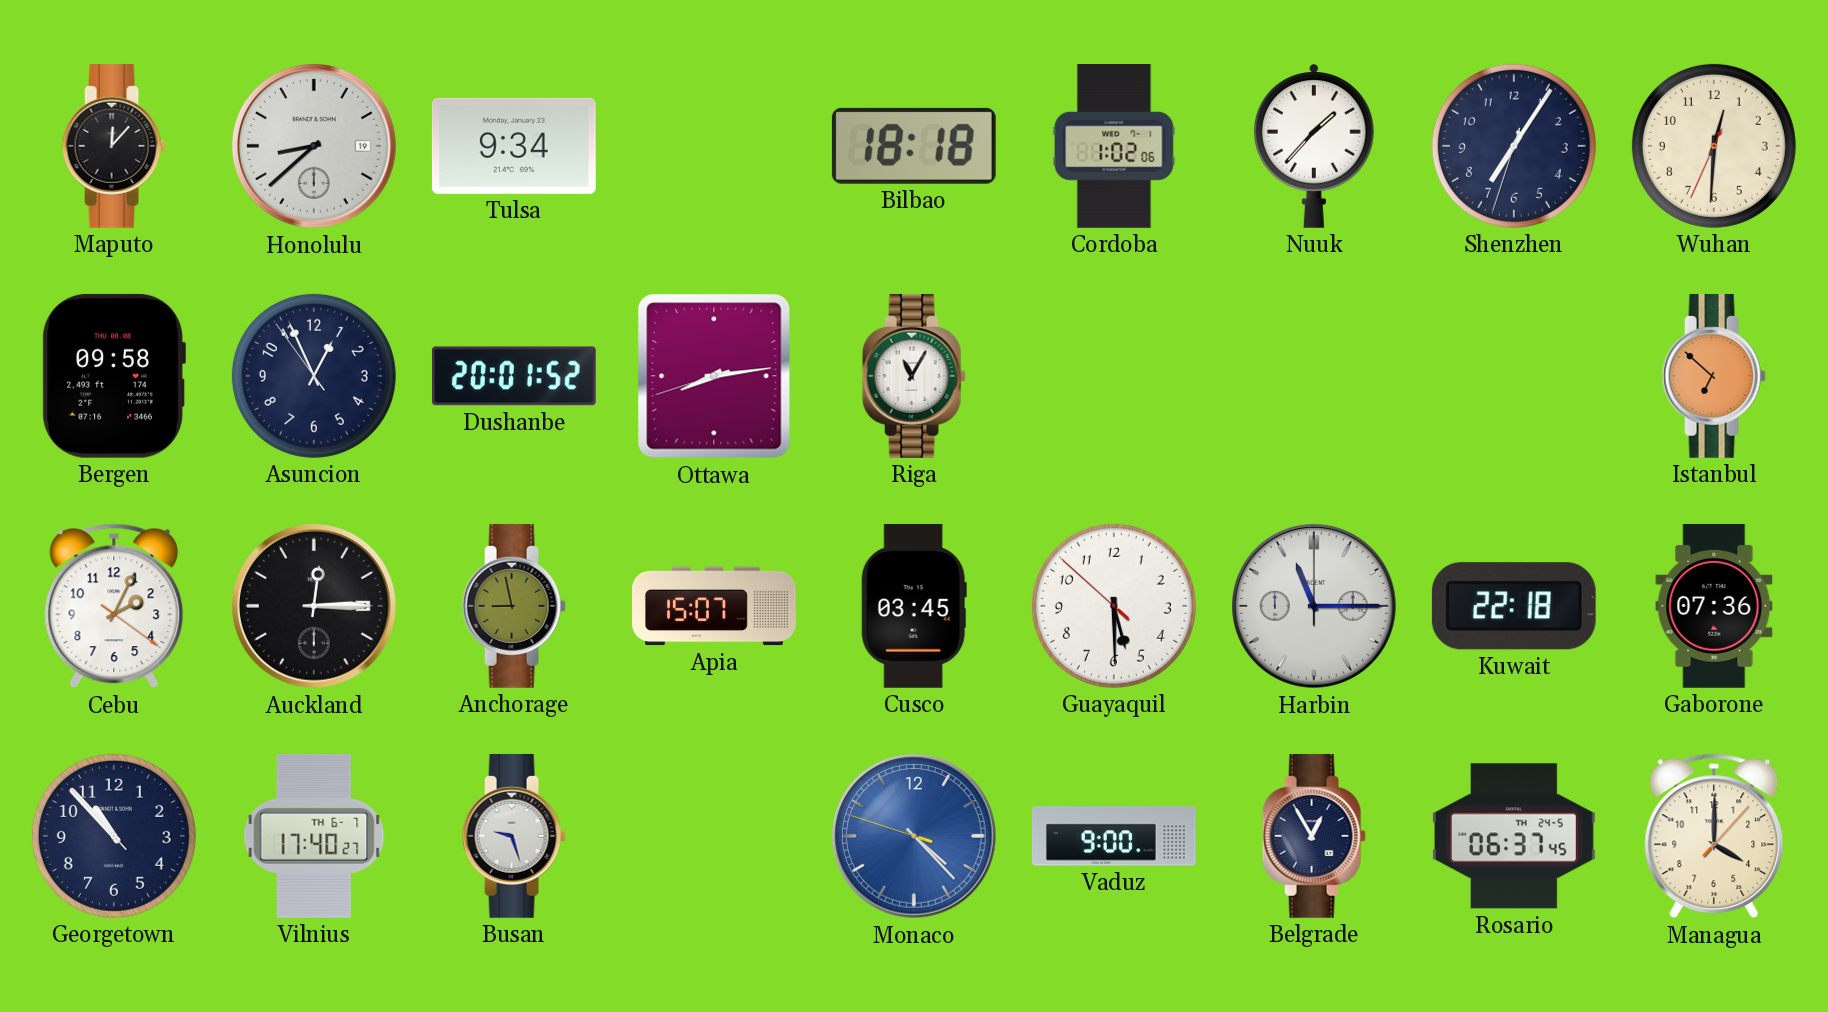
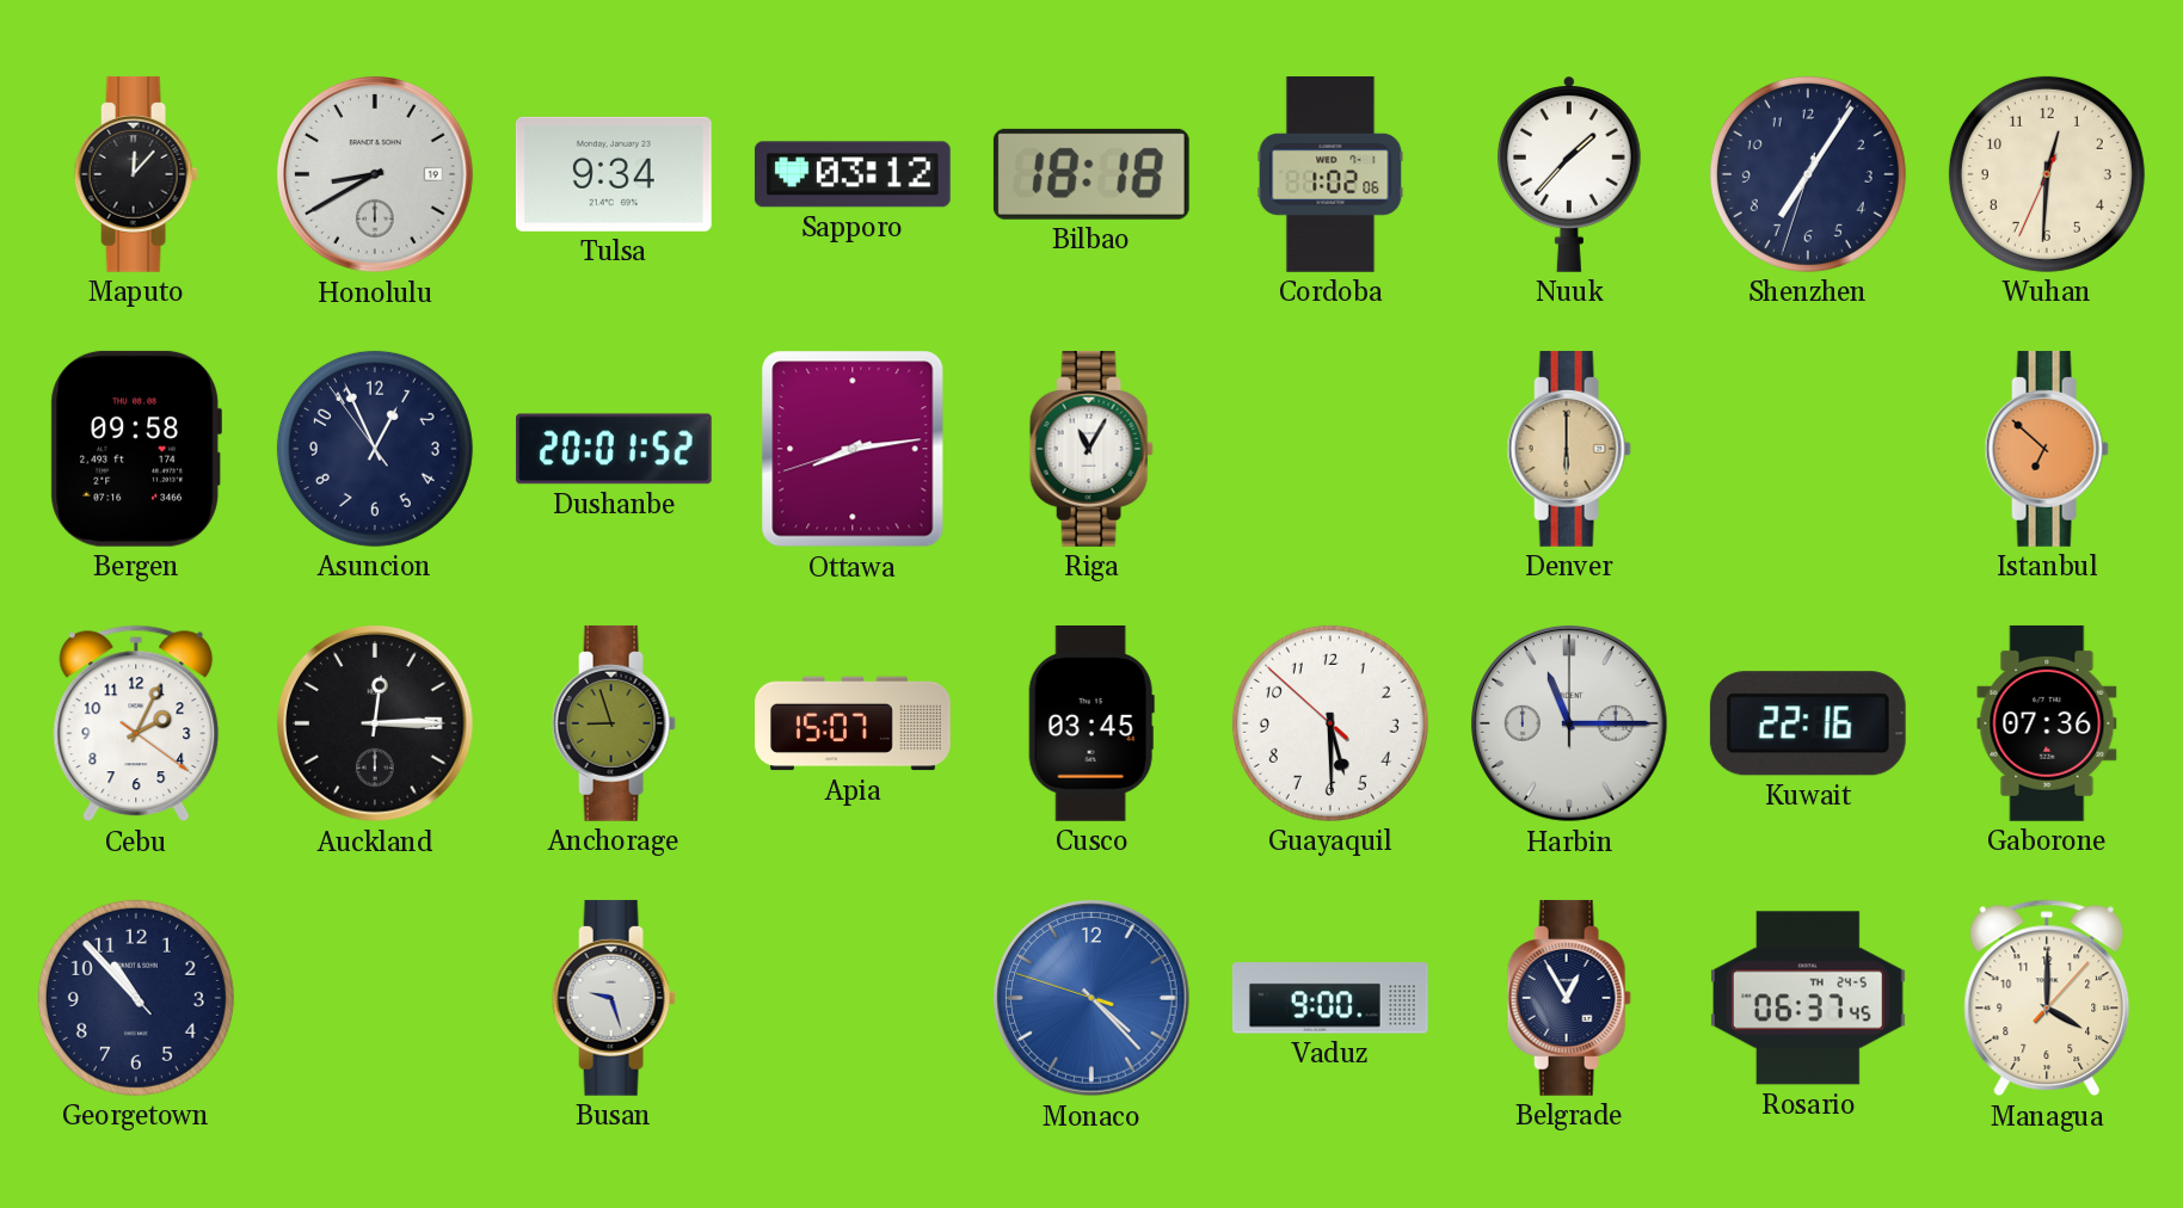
Honolulu: 8:38 -> 8:40 (376, 175)
Sapporo: none -> 03:12 (853, 174)
Denver: none -> 6:00 (1569, 449)
Anchorage: 8:58 -> 8:57 (614, 723)
Kuwait: 22:18 -> 22:16 (1808, 723)
Vilnius: 17:40 -> none (314, 836)
